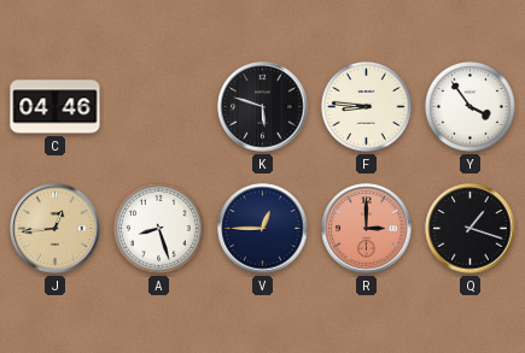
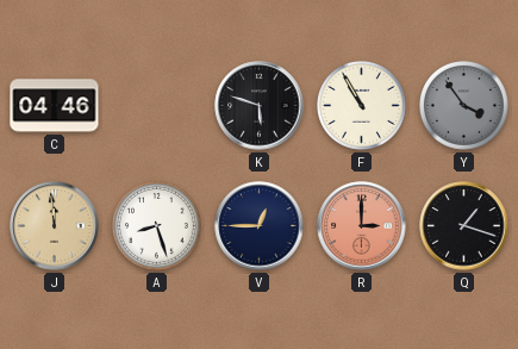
F: 8:46 -> 10:55 (362, 106)
Y dial: white -> grey (464, 106)
J: 12:44 -> 11:59 (55, 226)
